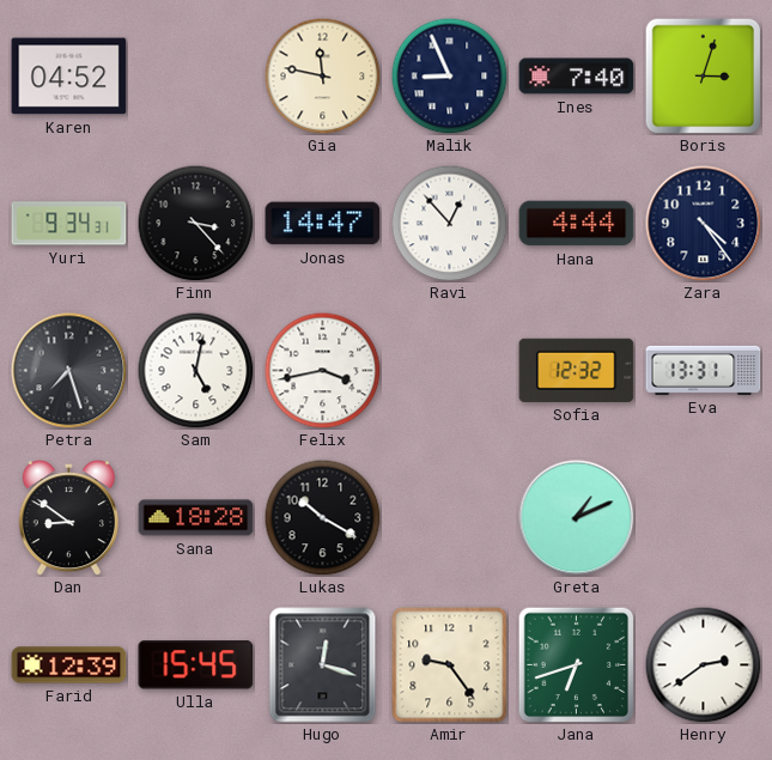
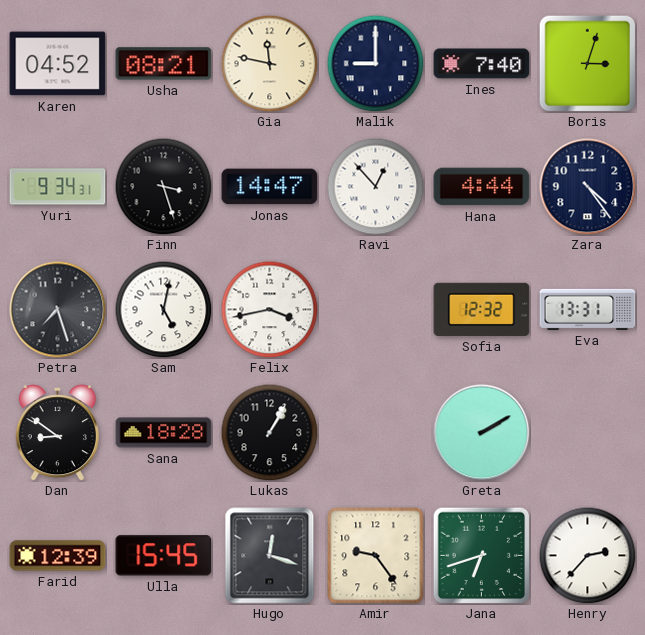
Usha: none -> 08:21 (164, 64)
Malik: 8:56 -> 9:00 (375, 63)
Finn: 3:23 -> 3:27 (163, 186)
Lukas: 10:20 -> 1:05 (269, 432)
Greta: 1:11 -> 2:10 (482, 433)
Henry: 2:39 -> 2:37 (587, 555)
